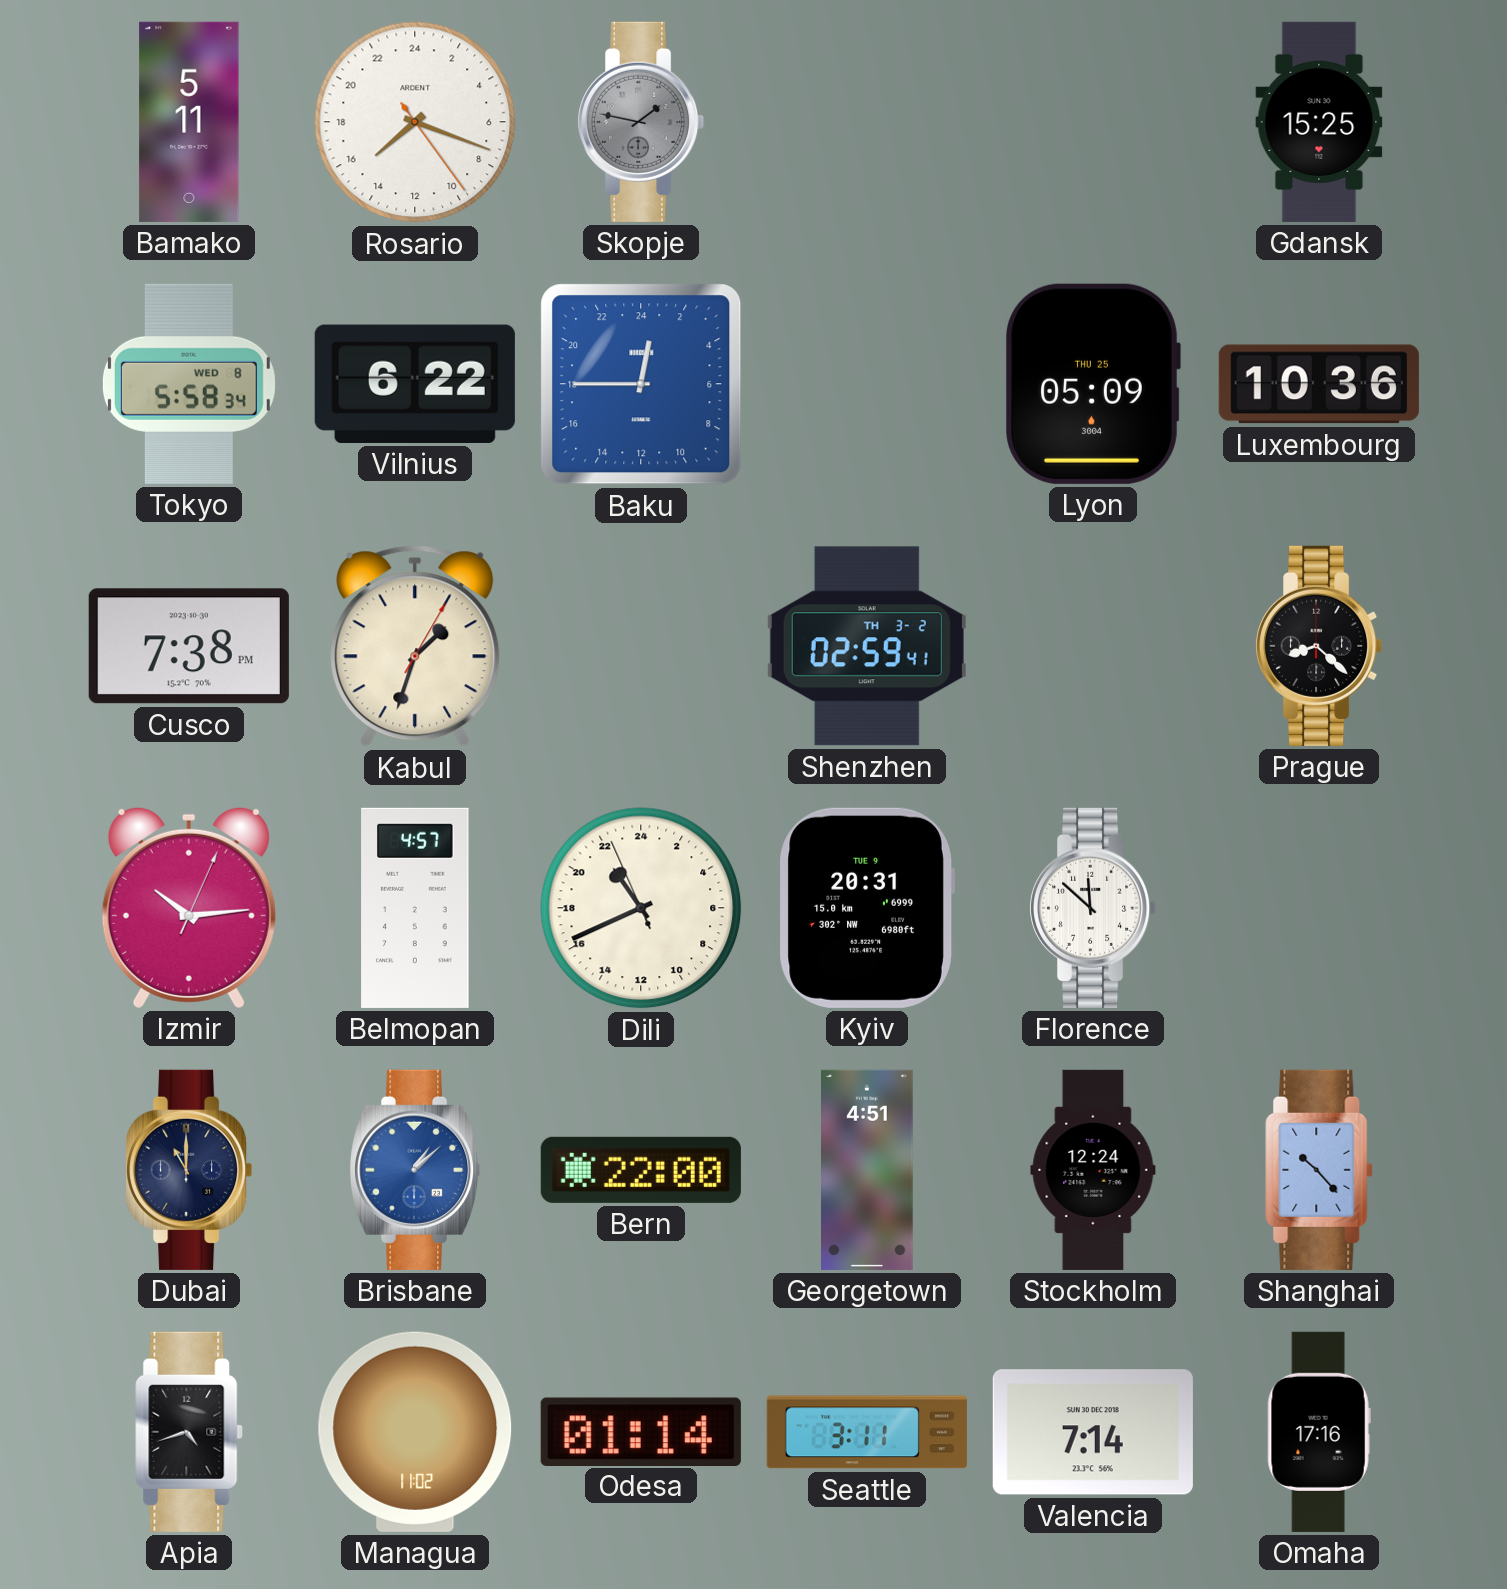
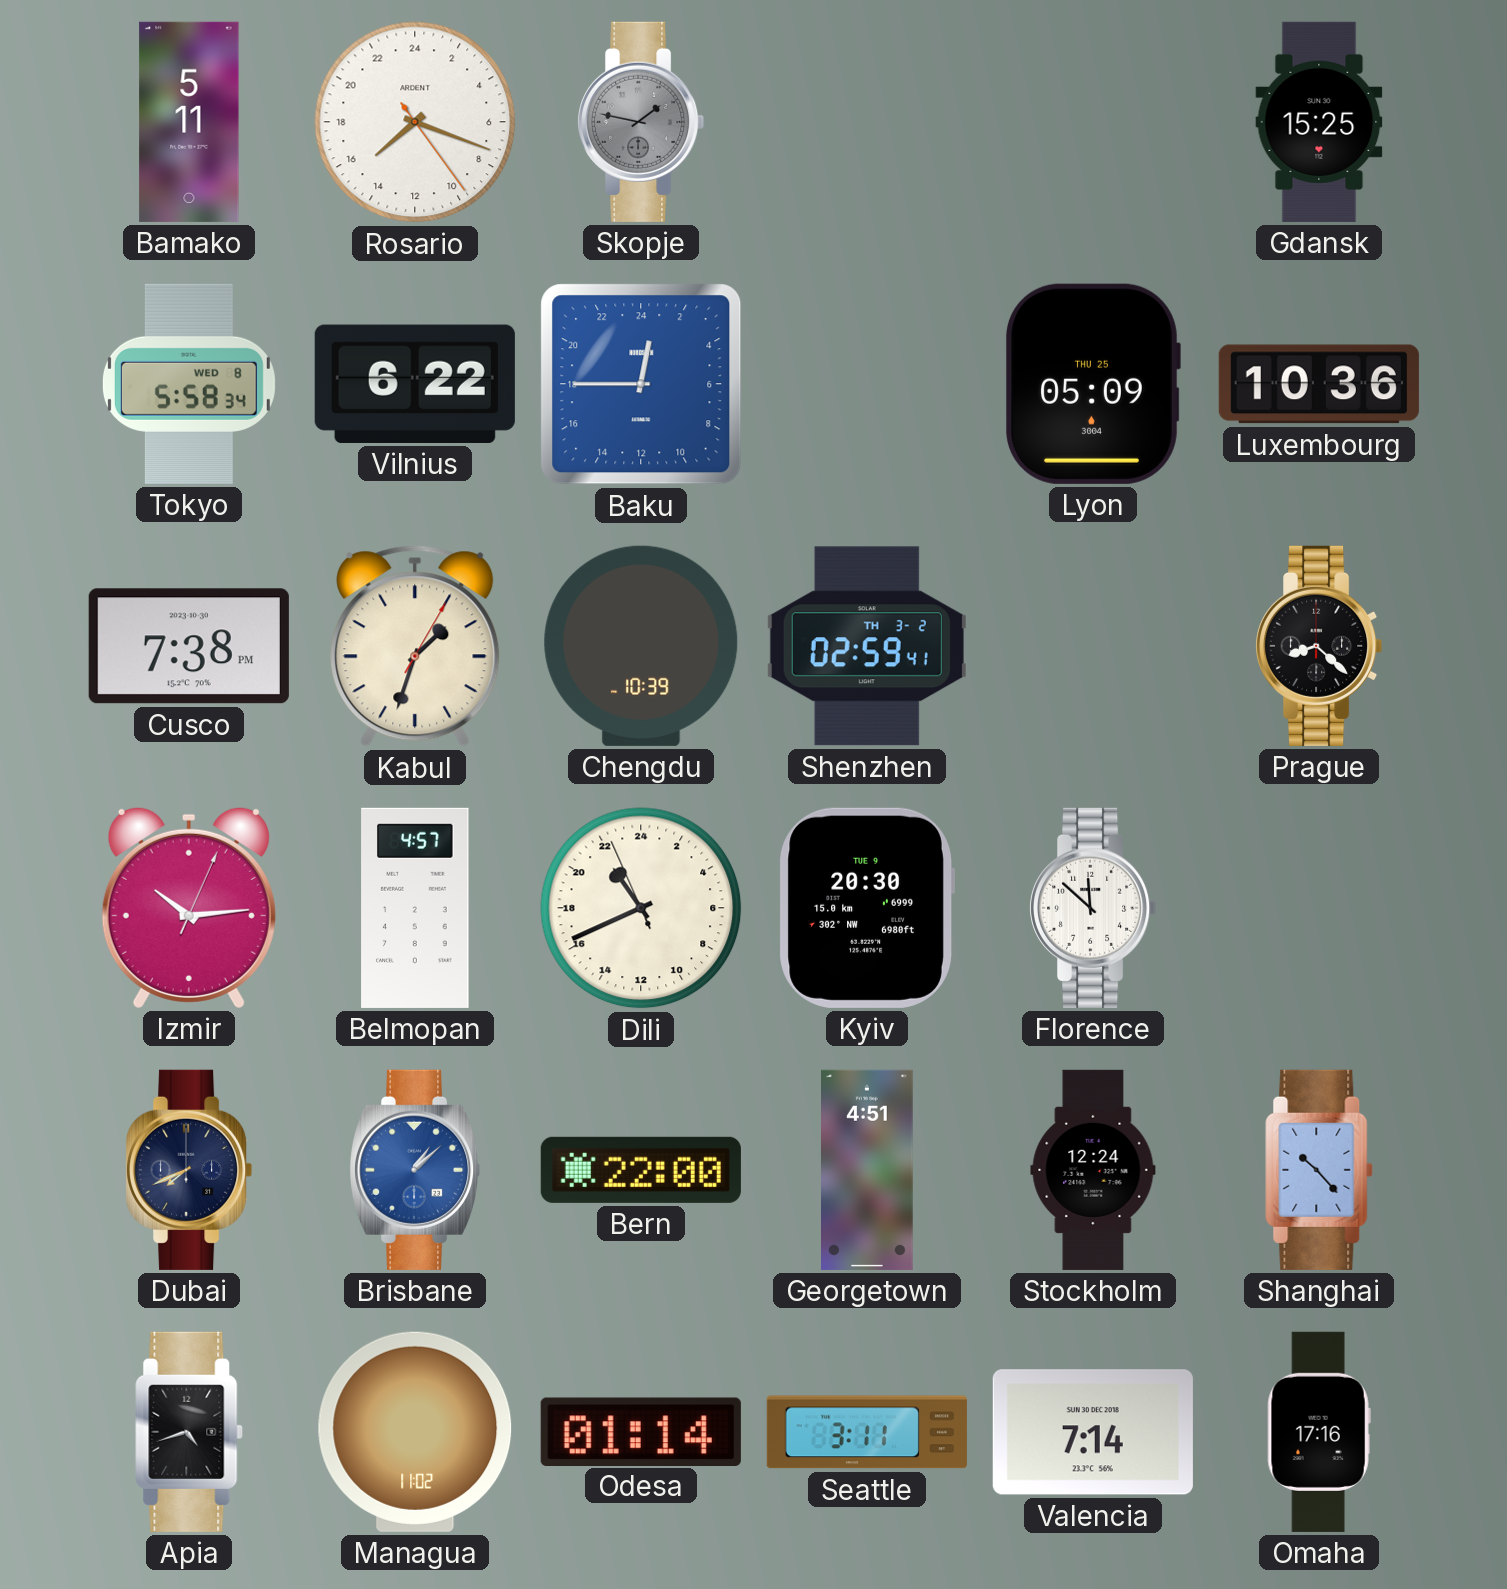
Chengdu: none -> 10:39 (641, 646)
Kyiv: 20:31 -> 20:30 (867, 908)
Dubai: 11:00 -> 7:41 (189, 1170)
